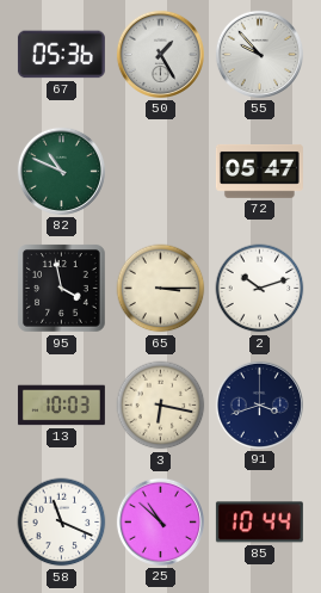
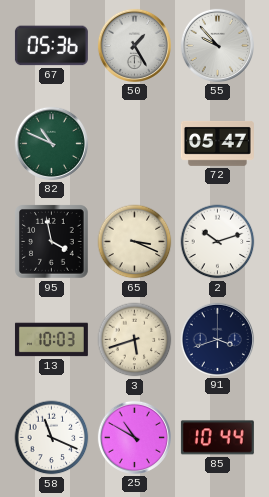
65: 3:15 -> 3:19 (135, 242)
3: 6:17 -> 5:42 (135, 340)
25: 10:52 -> 10:50 (134, 437)
